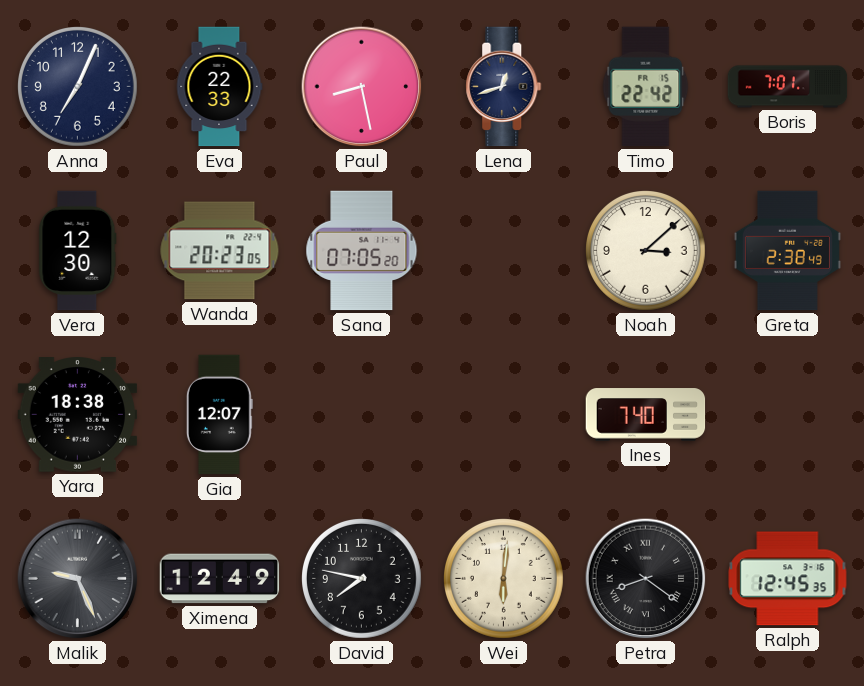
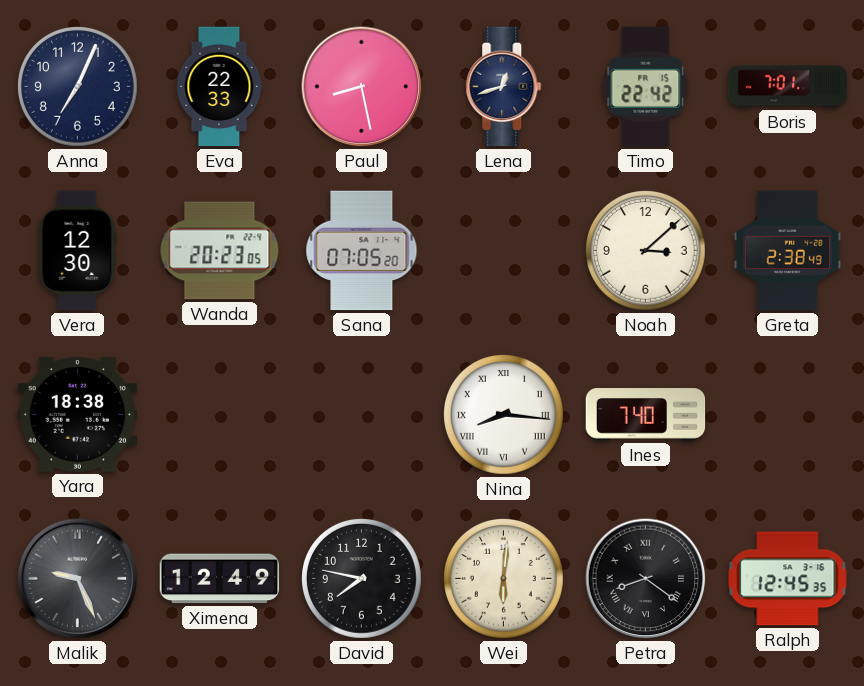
Gia: 12:07 -> none (219, 415)
Nina: none -> 8:16 (504, 415)
